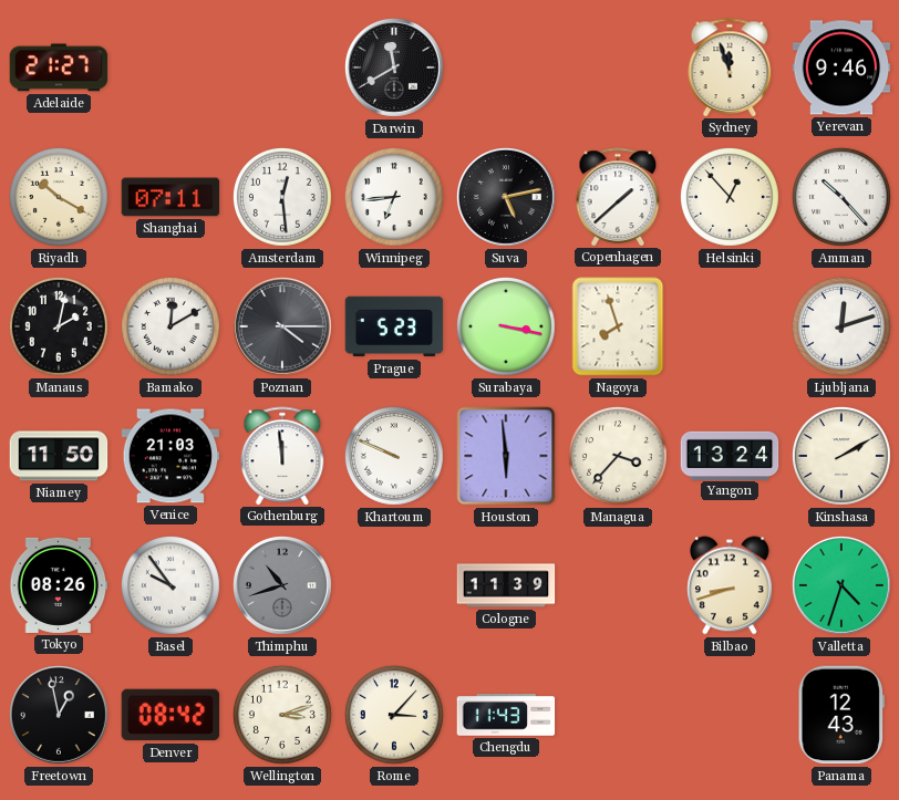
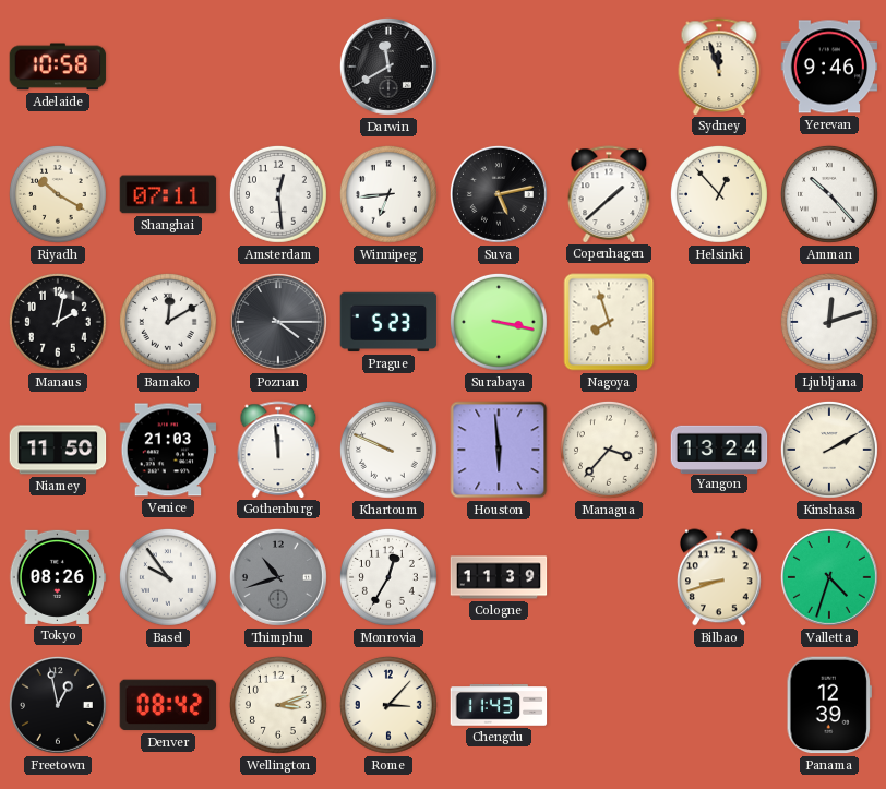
Adelaide: 21:27 -> 10:58 (58, 67)
Monrovia: none -> 12:35 (388, 577)
Panama: 12:43 -> 12:39 (829, 705)
